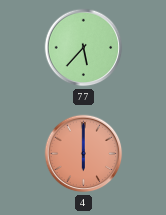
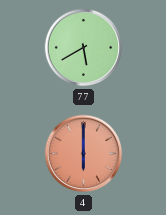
77: 5:37 -> 5:40 (84, 48)
